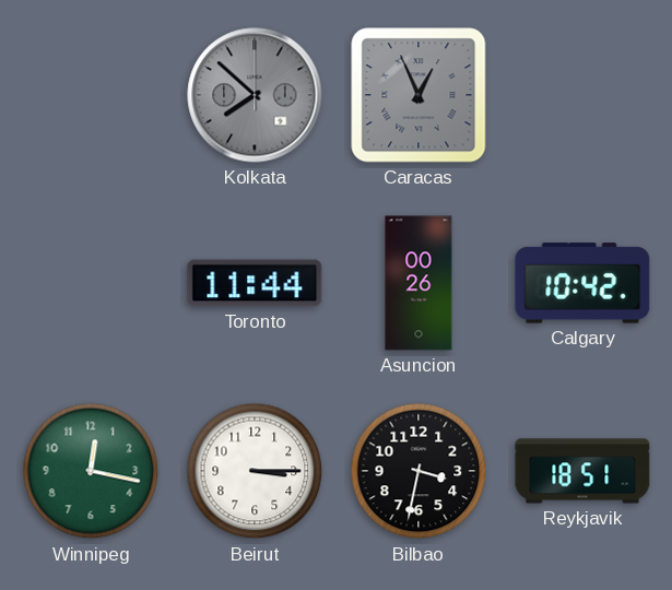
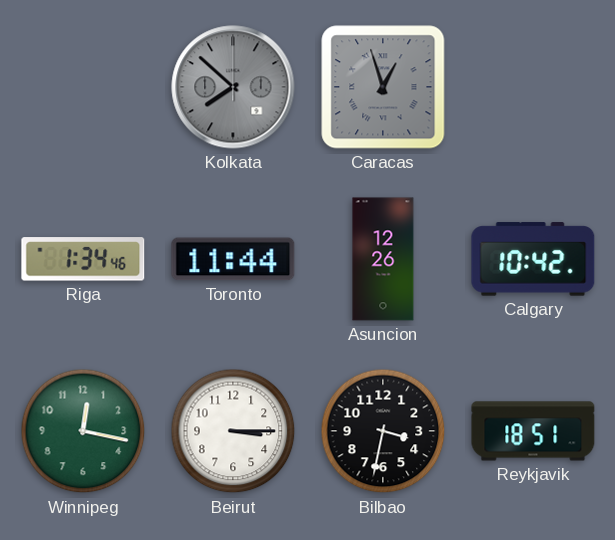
Caracas: 12:56 -> 12:57 (383, 87)
Riga: none -> 1:34 (83, 259)
Asuncion: 00:26 -> 12:26 (383, 259)
